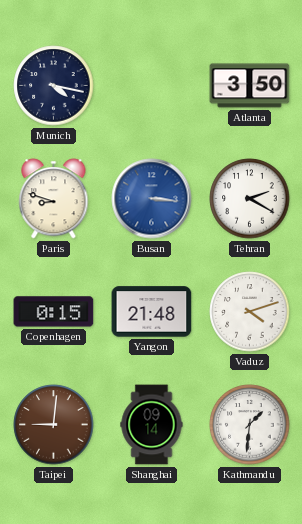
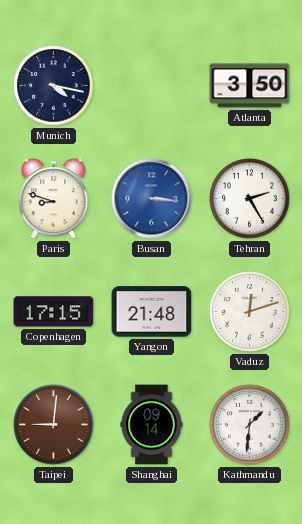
Tehran: 2:20 -> 2:25 (250, 199)
Copenhagen: 0:15 -> 17:15 (54, 312)
Vaduz: 4:12 -> 12:12 (250, 312)
